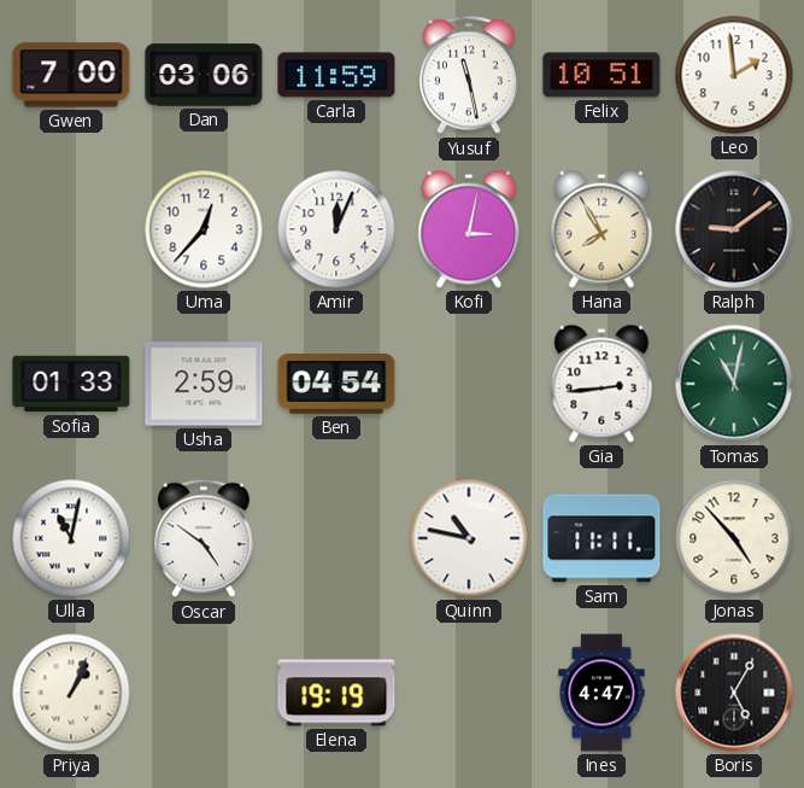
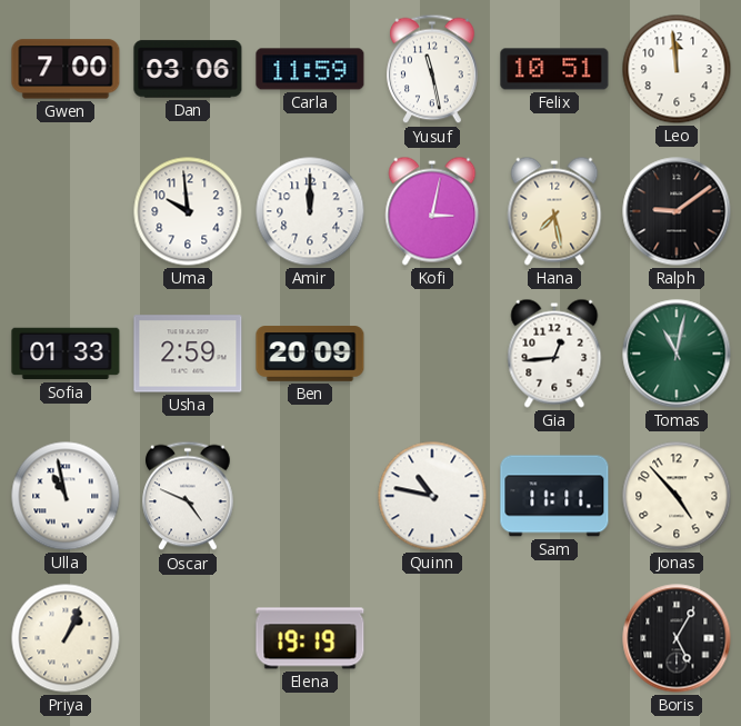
Leo: 1:59 -> 11:59 (677, 69)
Uma: 12:37 -> 9:59 (188, 211)
Amir: 12:04 -> 12:00 (310, 211)
Hana: 7:55 -> 7:28 (554, 211)
Ben: 04:54 -> 20:09 (310, 354)
Gia: 2:44 -> 12:44 (554, 354)
Ulla: 11:02 -> 10:58 (66, 496)
Oscar: 4:51 -> 4:49 (188, 496)
Ines: 4:47 -> none (601, 693)
